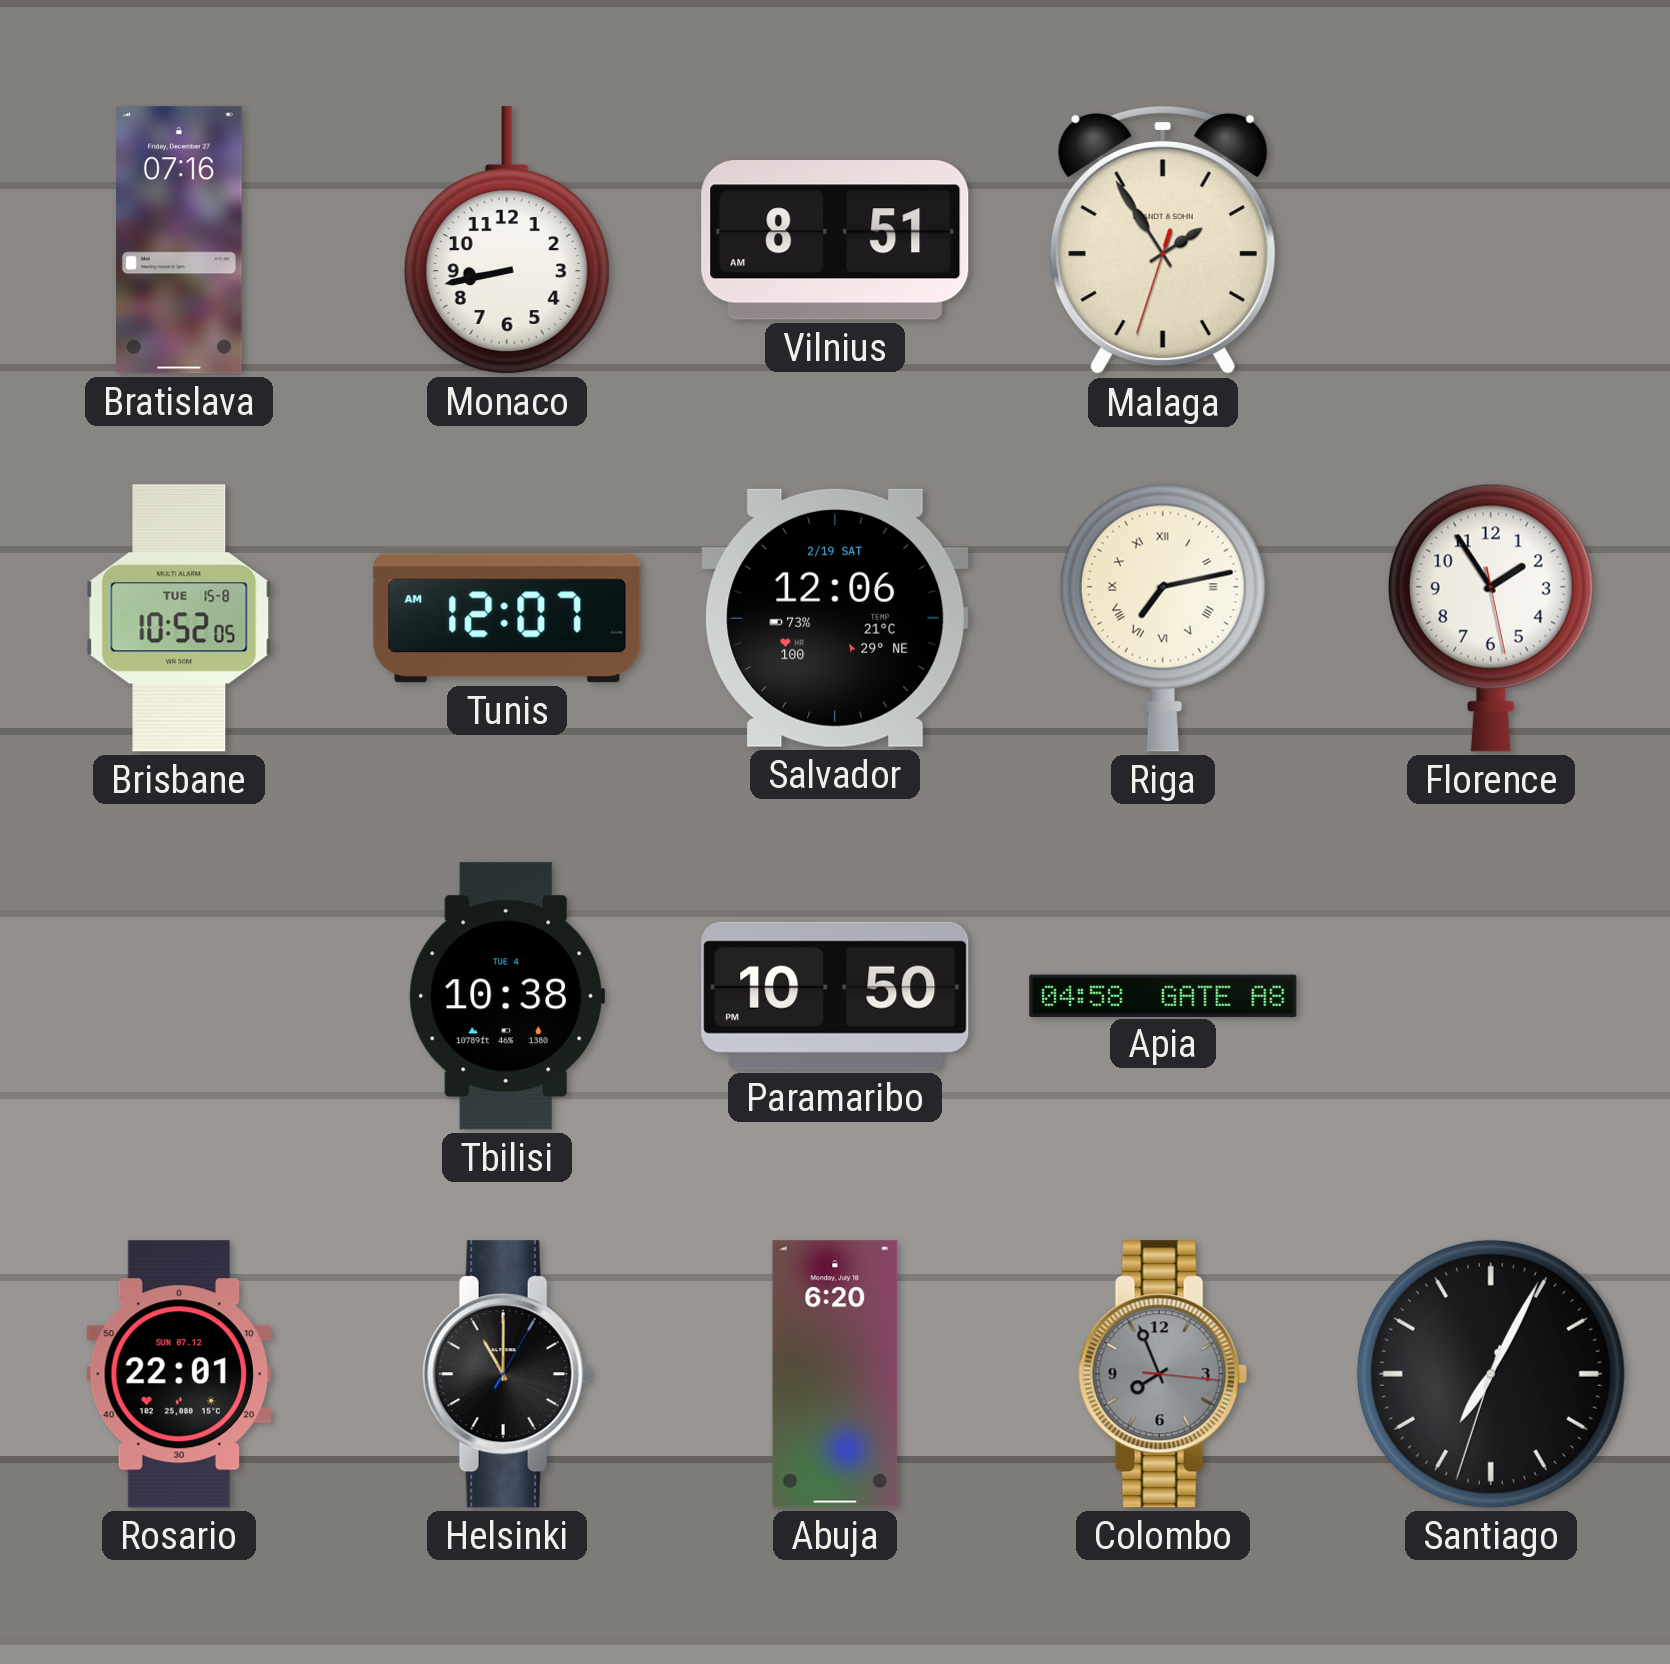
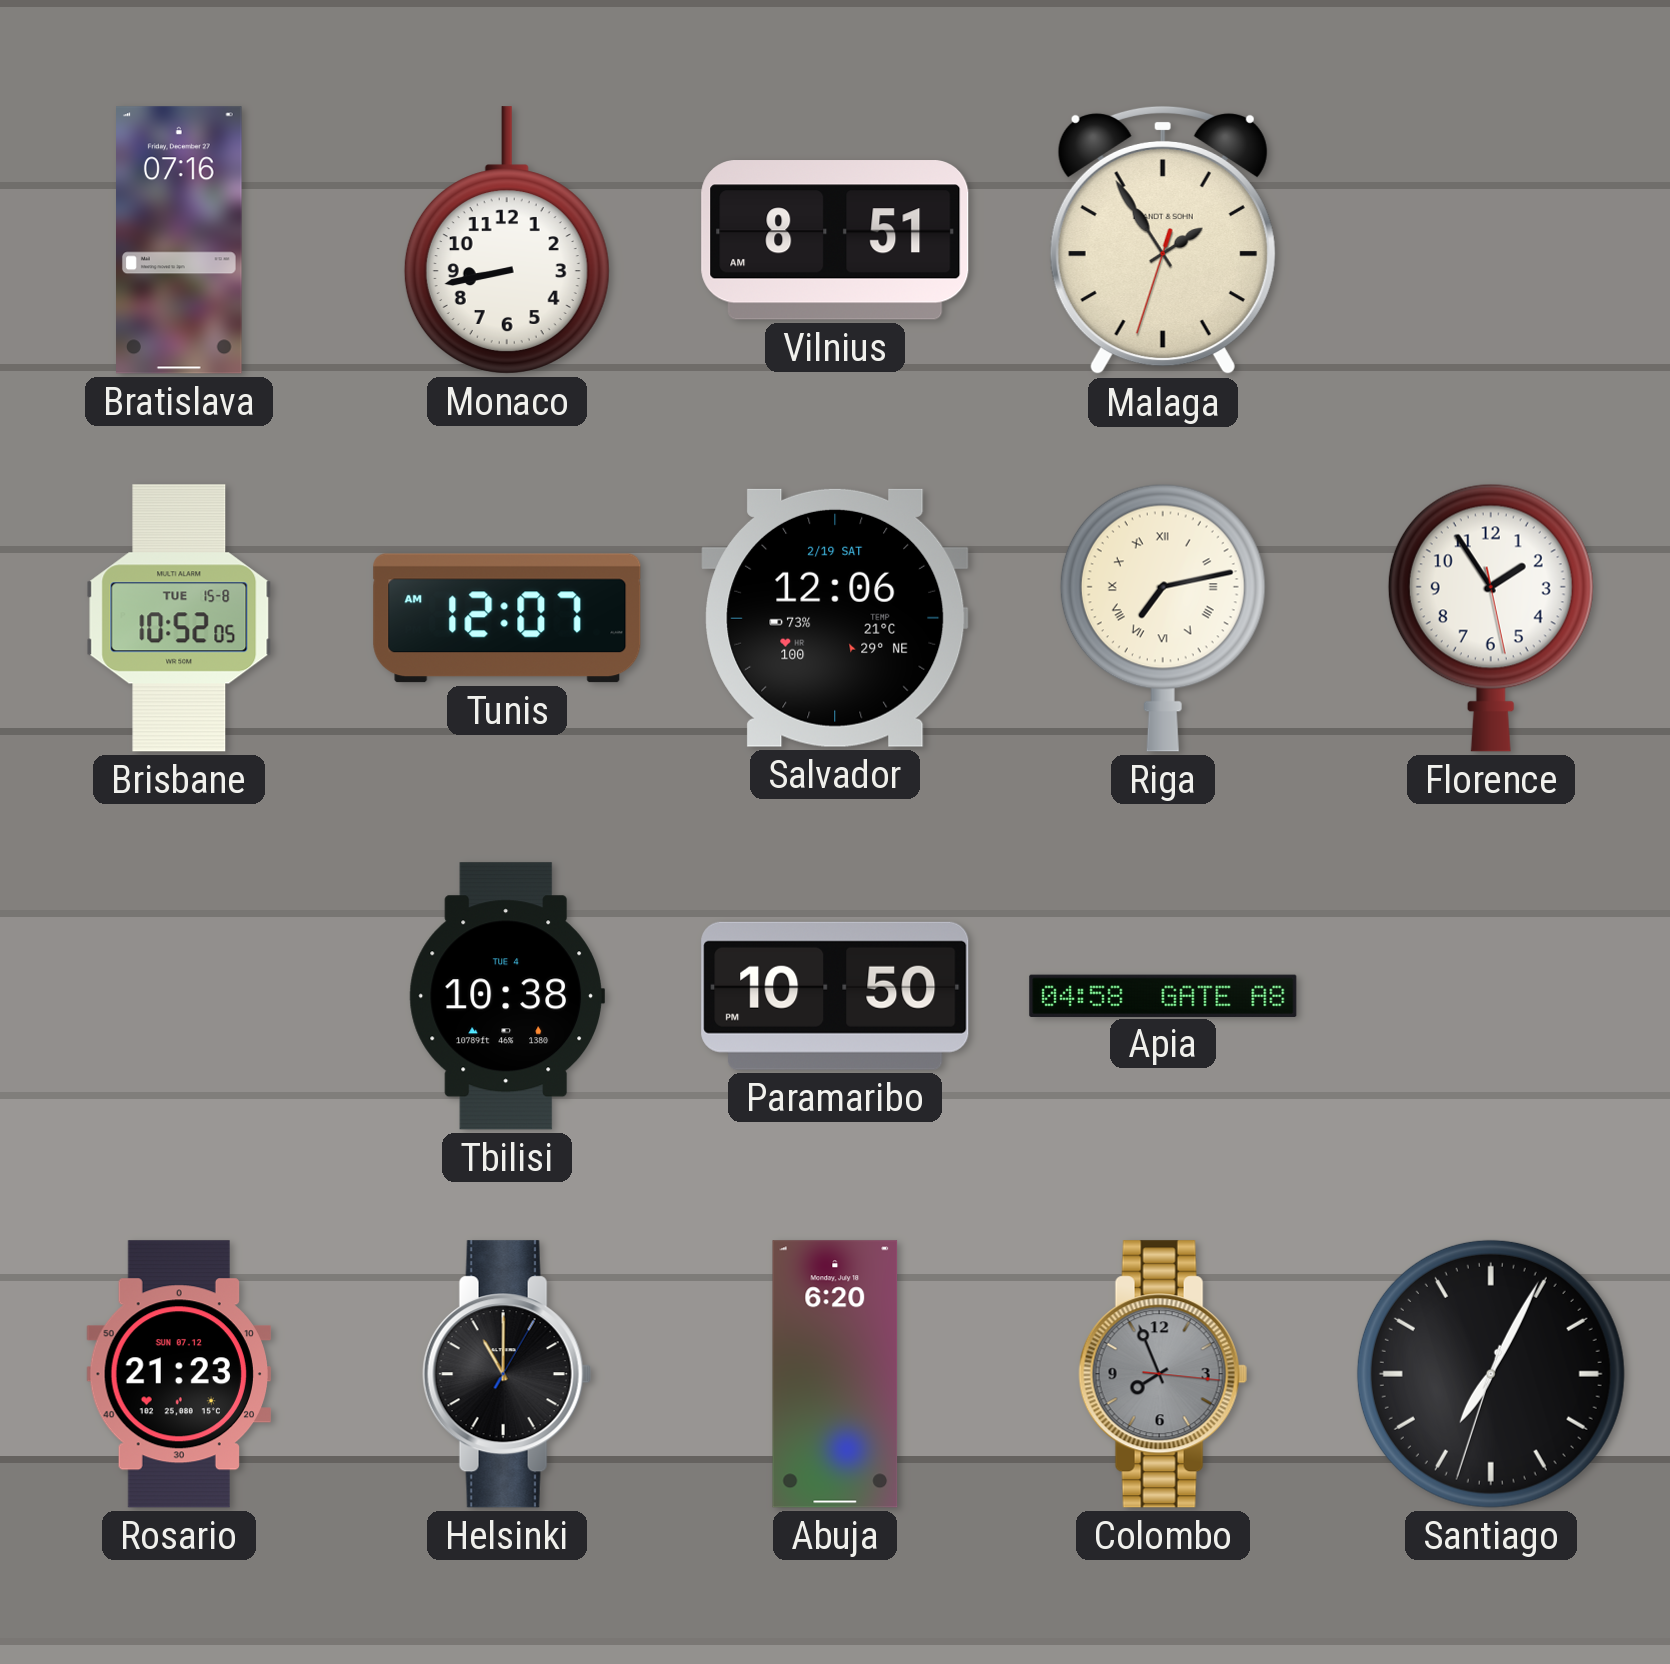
Rosario: 22:01 -> 21:23 (179, 1374)
